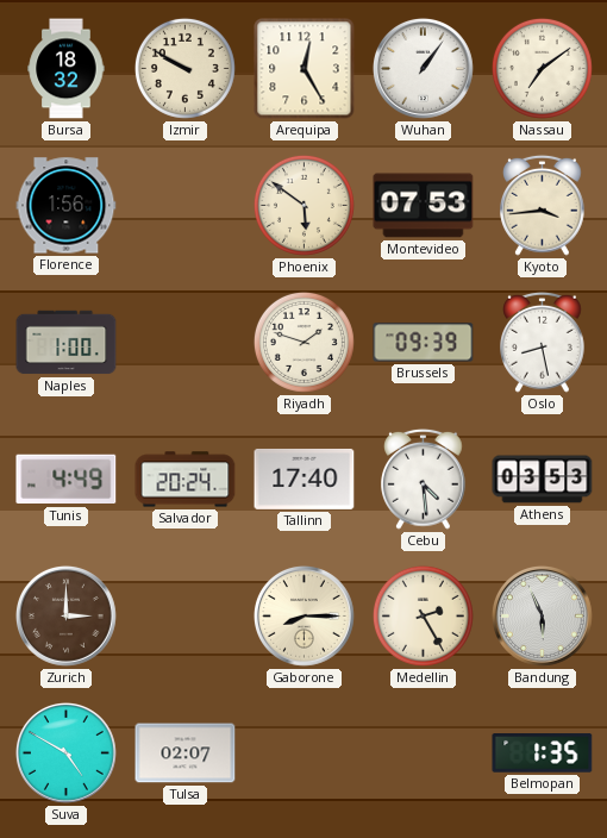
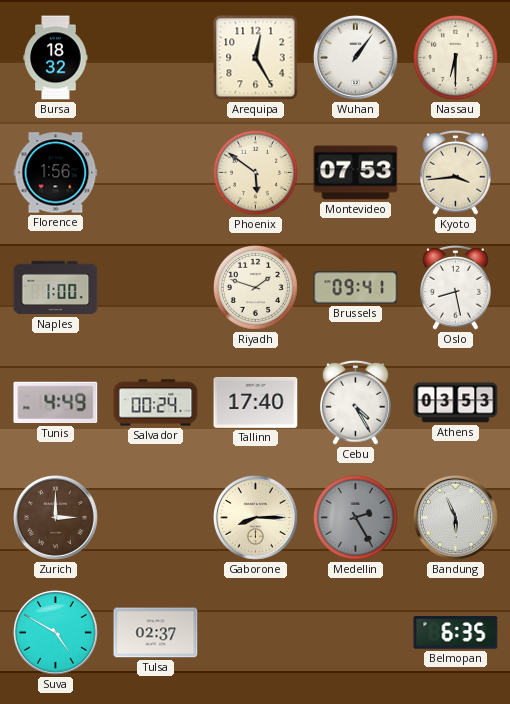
Izmir: 9:50 -> none (184, 68)
Nassau: 7:09 -> 6:30 (455, 57)
Brussels: 09:39 -> 09:41 (356, 288)
Salvador: 20:24 -> 00:24 (156, 403)
Cebu: 4:29 -> 4:25 (356, 402)
Medellin dial: cream -> grey (355, 517)
Tulsa: 02:07 -> 02:37 (156, 633)
Belmopan: 1:35 -> 6:35 (456, 633)
